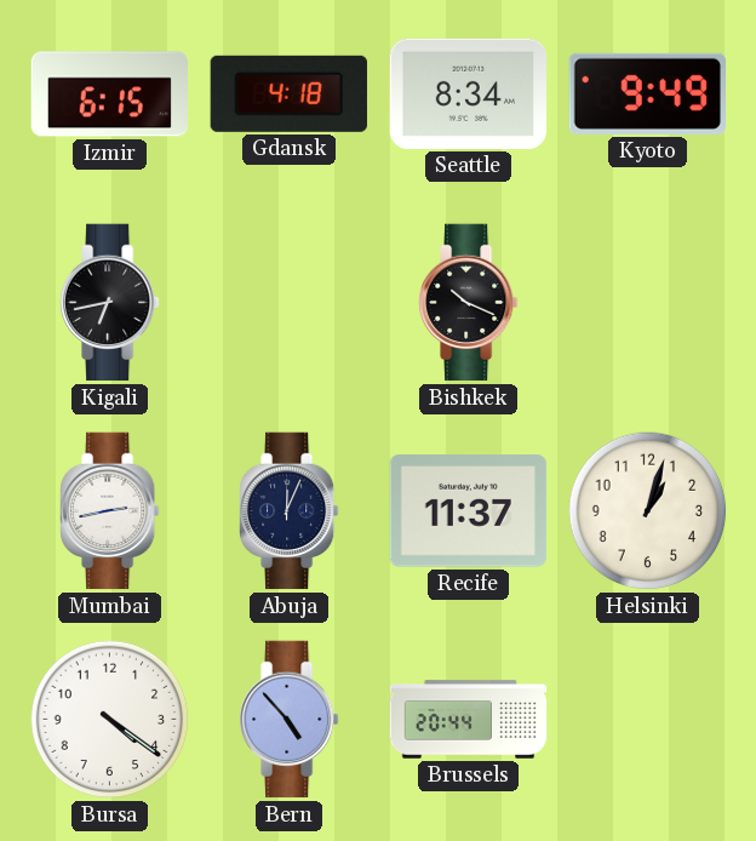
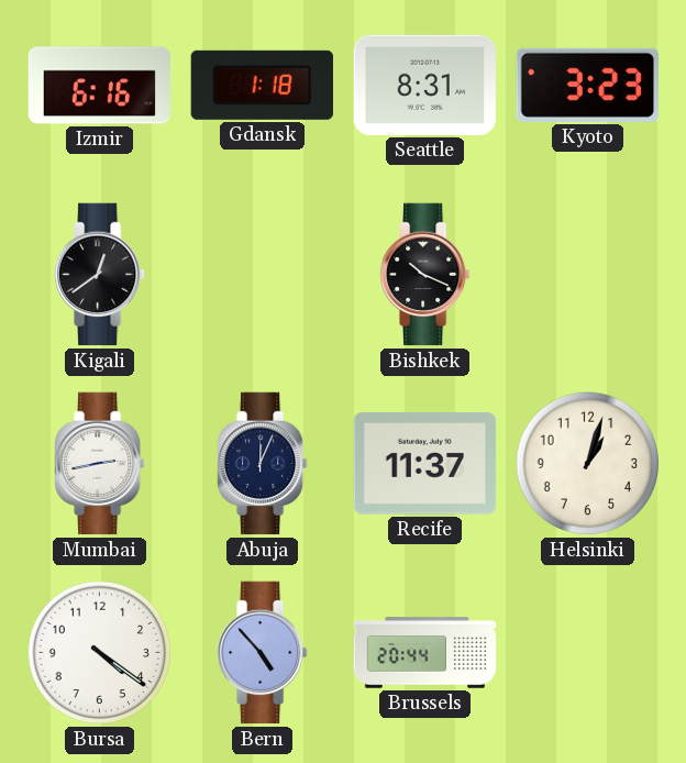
Izmir: 6:15 -> 6:16 (99, 86)
Gdansk: 4:18 -> 1:18 (262, 85)
Seattle: 8:34 -> 8:31 (425, 85)
Kyoto: 9:49 -> 3:23 (588, 85)
Kigali: 6:43 -> 12:39 (100, 275)
